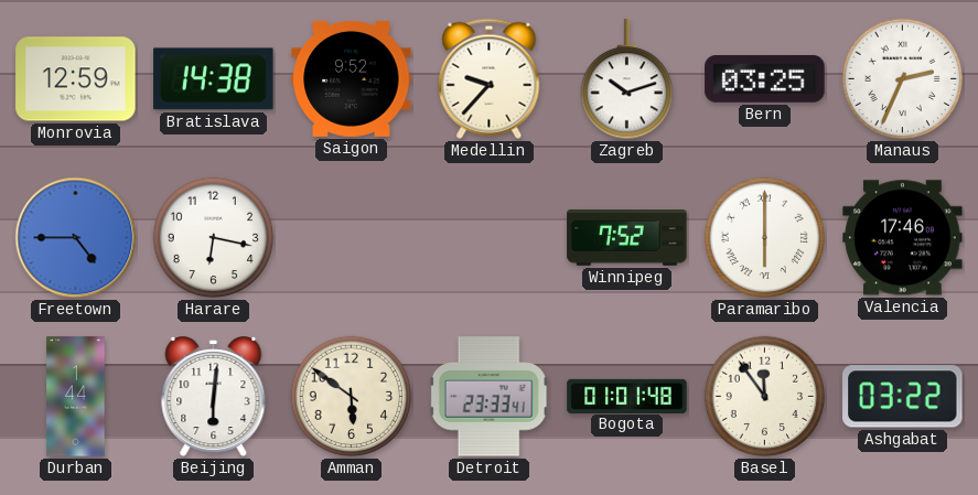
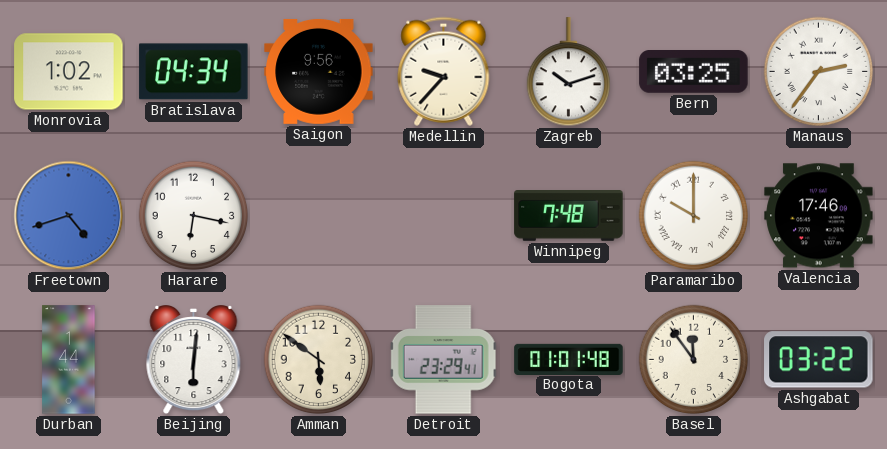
Monrovia: 12:59 -> 1:02 (69, 72)
Bratislava: 14:38 -> 04:34 (194, 72)
Saigon: 9:52 -> 9:56 (319, 71)
Manaus: 2:34 -> 2:36 (819, 72)
Freetown: 4:45 -> 4:42 (69, 216)
Winnipeg: 7:52 -> 7:48 (569, 216)
Paramaribo: 6:00 -> 10:00 (694, 216)
Detroit: 23:33 -> 23:29 (444, 360)
